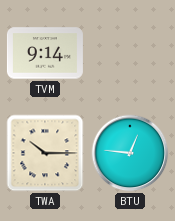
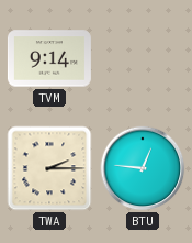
TWA: 10:15 -> 2:15 (49, 168)
